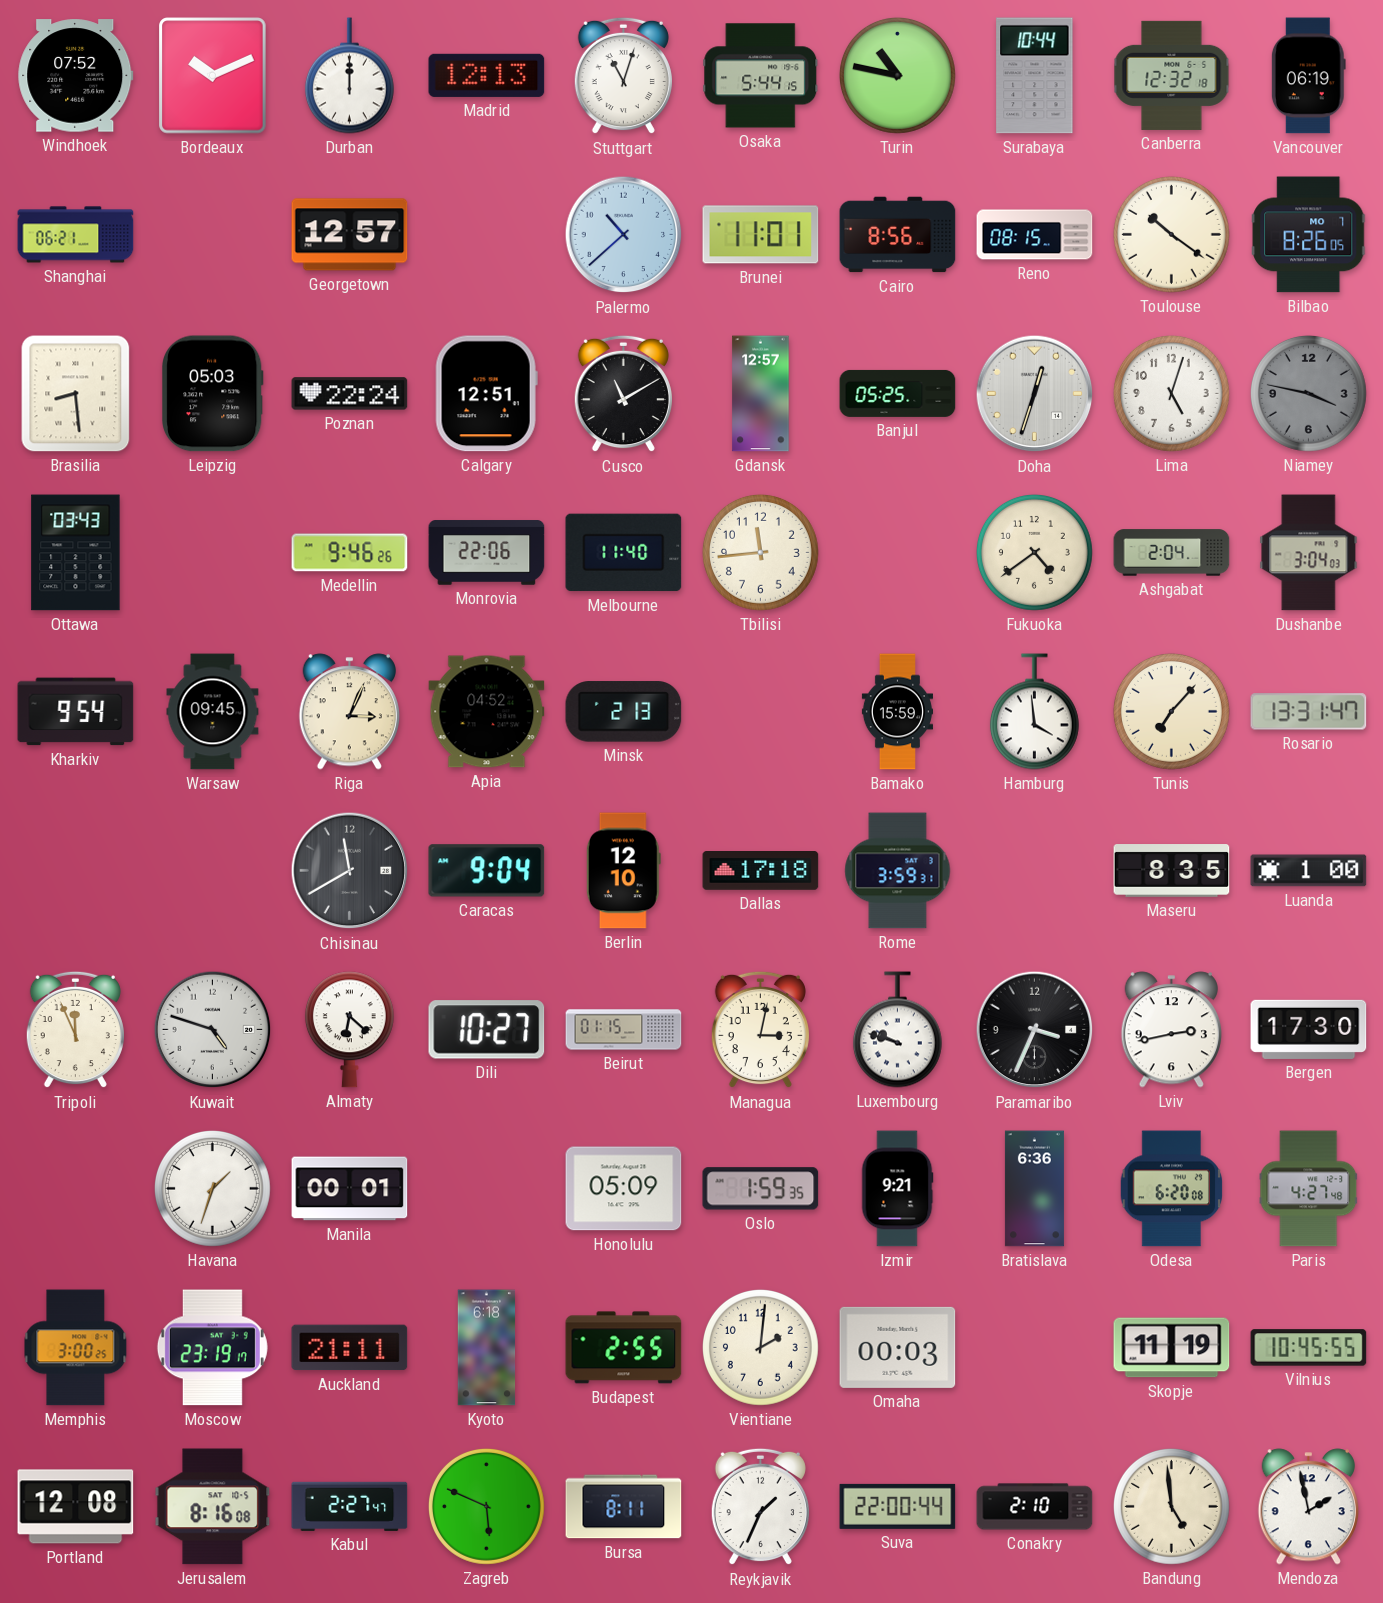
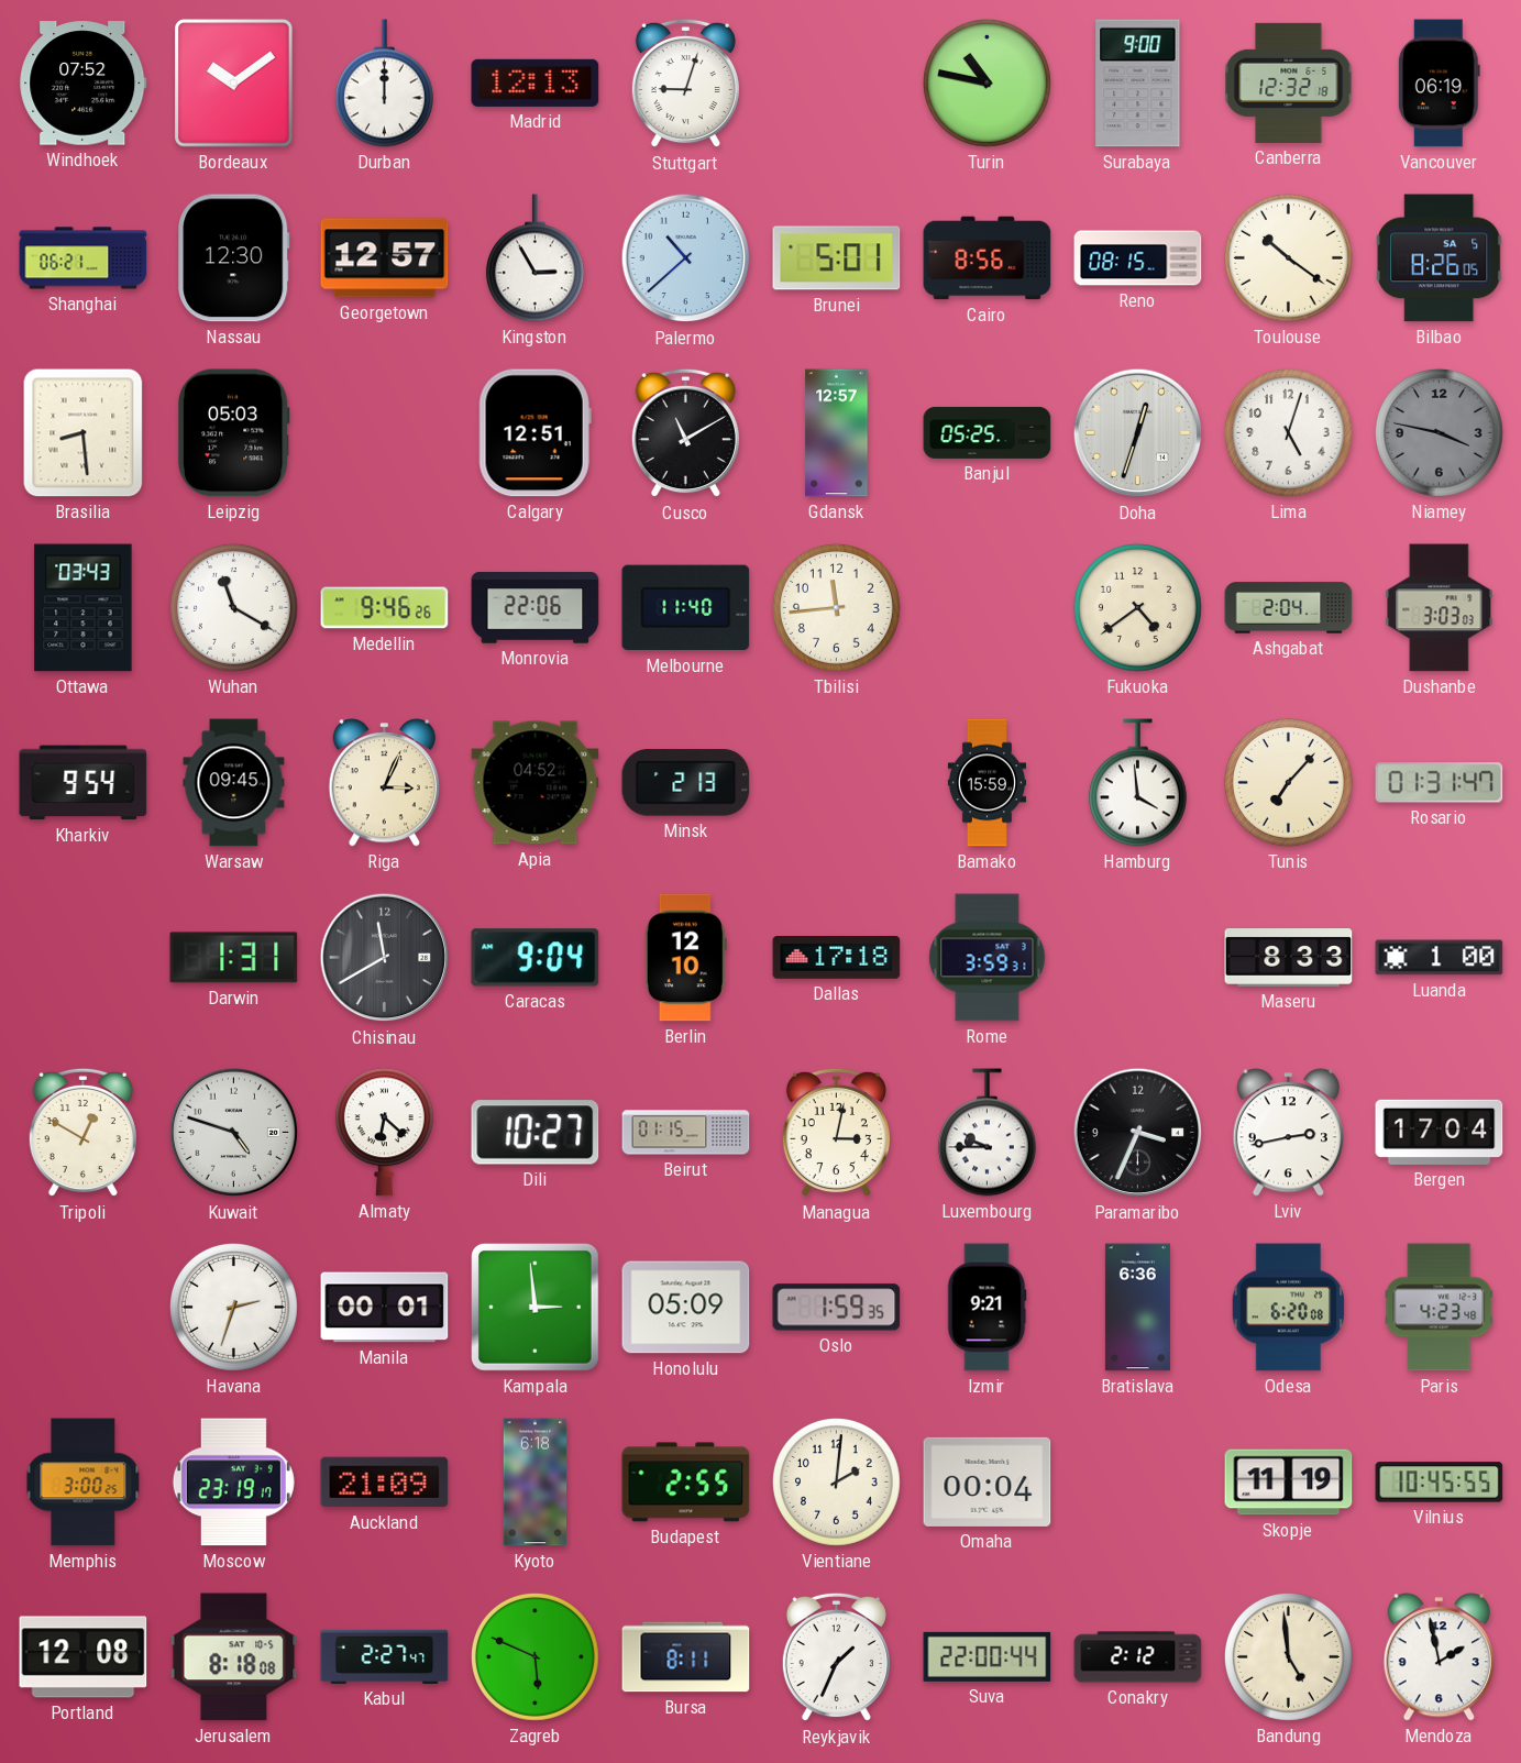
Bordeaux: 10:11 -> 10:09 (234, 84)
Stuttgart: 11:03 -> 9:03 (685, 84)
Osaka: 5:44 -> none (761, 76)
Surabaya: 10:44 -> 9:00 (1138, 84)
Nassau: none -> 12:30 (234, 258)
Kingston: none -> 2:55 (534, 258)
Brunei: 11:01 -> 5:01 (837, 258)
Bilbao date: MO 7 -> SA 5 (1440, 258)
Poznan: 22:24 -> none (350, 394)
Wuhan: none -> 11:20 (233, 607)
Dushanbe: 3:04 -> 3:03 (1440, 608)
Rosario: 13:31 -> 01:31 (1440, 783)
Darwin: none -> 1:31 (234, 958)
Maseru: 8:35 -> 8:33 (1289, 958)
Tripoli: 11:56 -> 12:50 (82, 1133)
Luxembourg: 9:48 -> 9:45 (987, 1133)
Bergen: 17:30 -> 17:04 (1440, 1132)
Havana: 1:33 -> 2:33 (233, 1307)
Kampala: none -> 2:59 (536, 1308)
Paris: 4:27 -> 4:23 (1440, 1308)
Auckland: 21:11 -> 21:09 (385, 1483)
Omaha: 00:03 -> 00:04 (988, 1481)
Jerusalem: 8:16 -> 8:18 (234, 1657)
Conakry: 2:10 -> 2:12 (1138, 1657)
